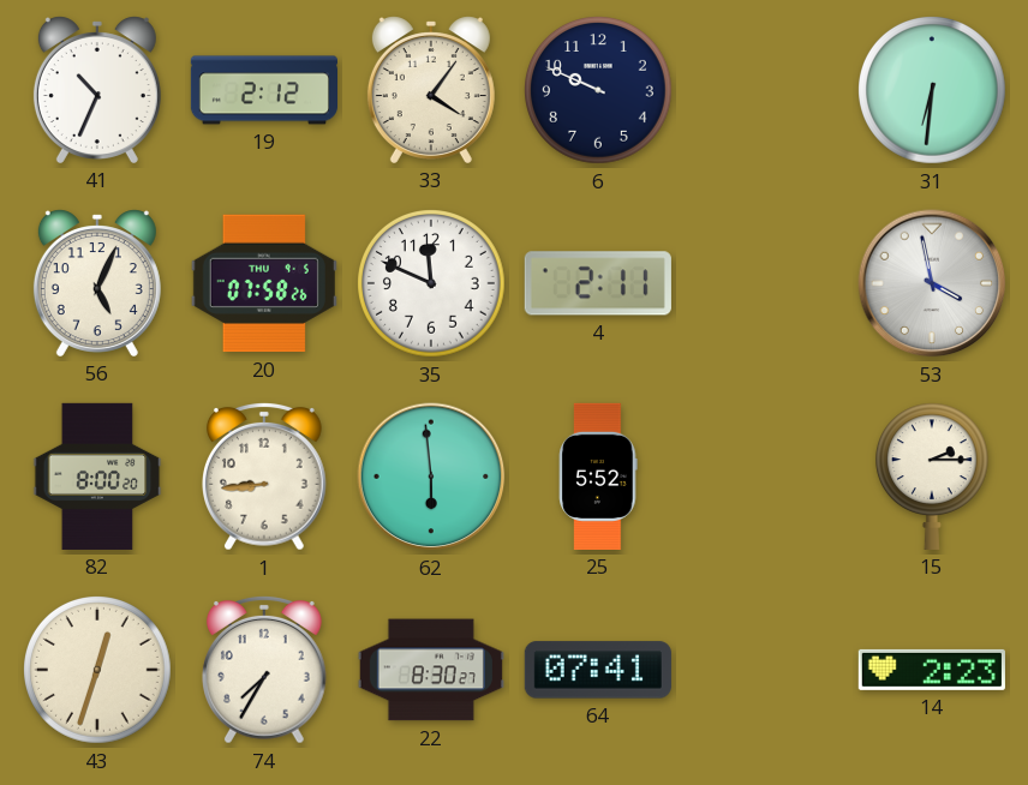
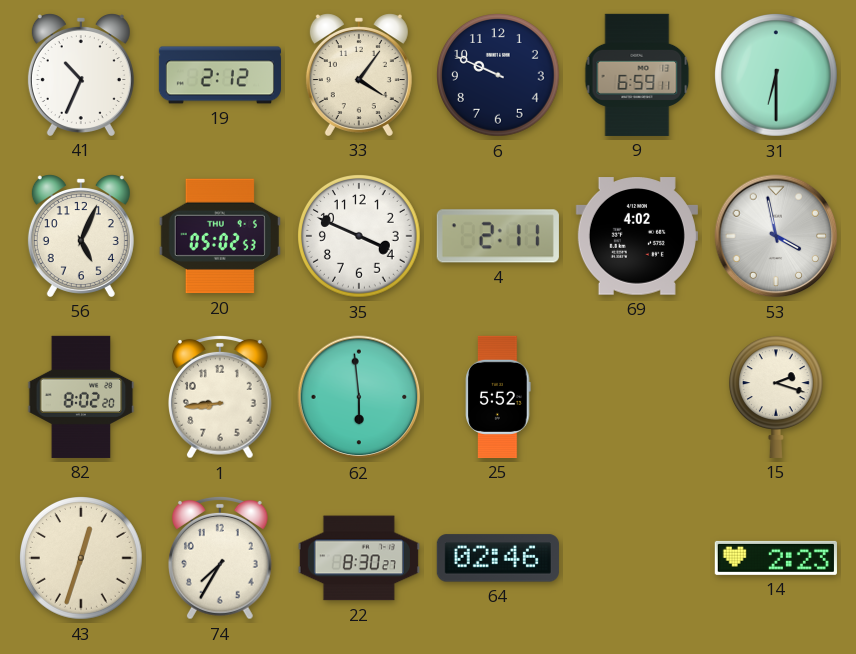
9: none -> 6:59 (637, 75)
31: 6:31 -> 6:30 (777, 76)
20: 07:58 -> 05:02 (220, 236)
35: 11:49 -> 3:49 (360, 237)
69: none -> 4:02 (637, 236)
82: 8:00 -> 8:02 (81, 397)
15: 2:15 -> 2:18 (776, 397)
64: 07:41 -> 02:46 (498, 558)
